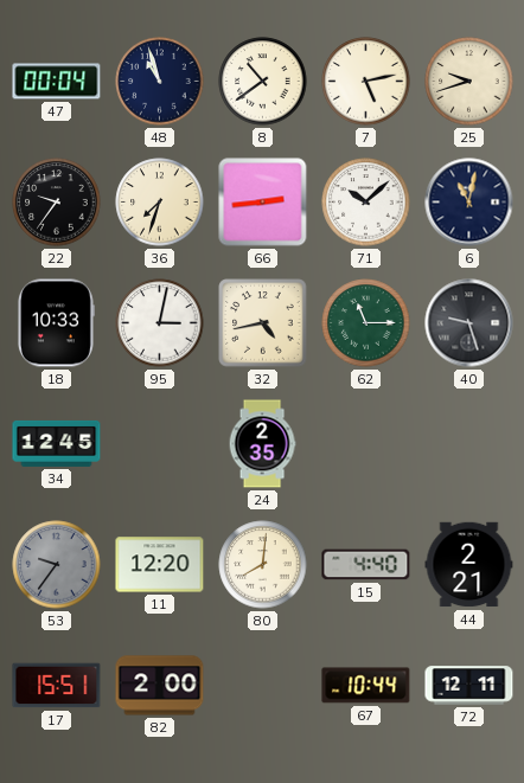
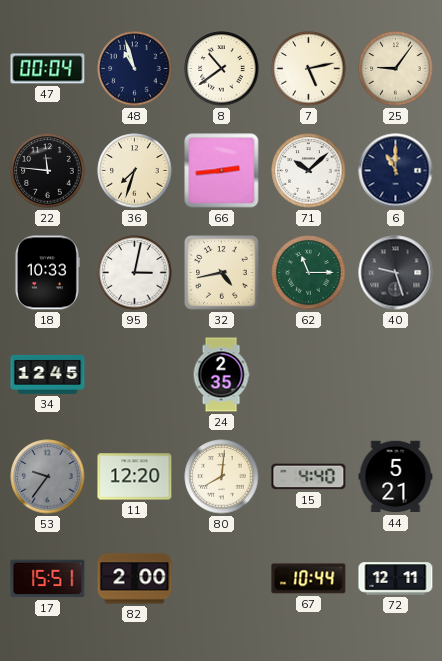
25: 9:42 -> 9:06 (396, 69)
22: 9:36 -> 11:46 (48, 171)
6: 11:02 -> 11:00 (396, 171)
44: 2:21 -> 5:21 (396, 477)
